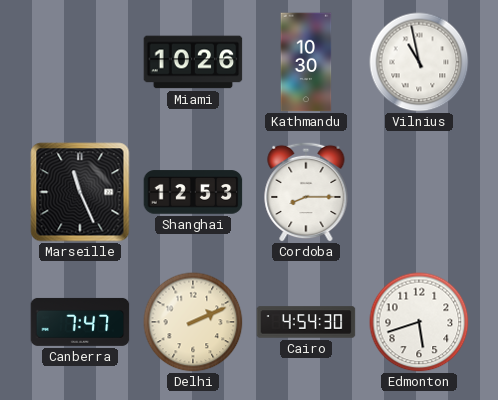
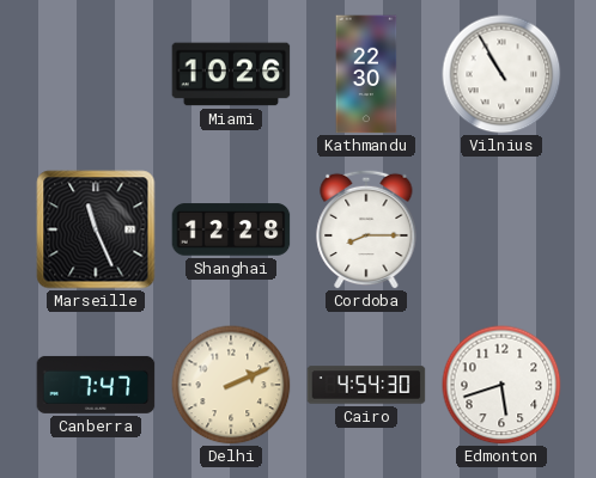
Kathmandu: 10:30 -> 22:30 (366, 74)
Vilnius: 10:58 -> 10:55 (501, 74)
Shanghai: 12:53 -> 12:28 (231, 229)
